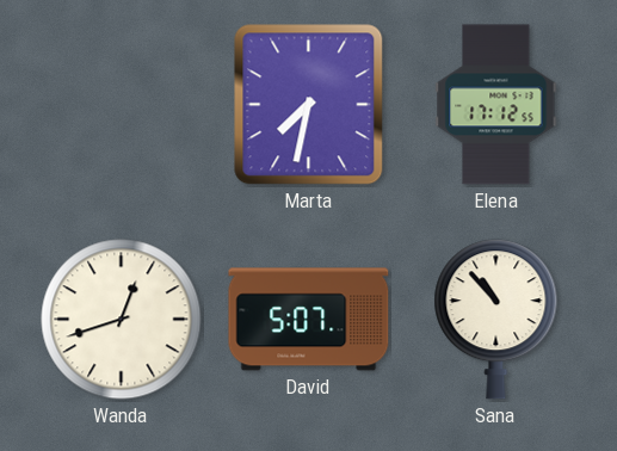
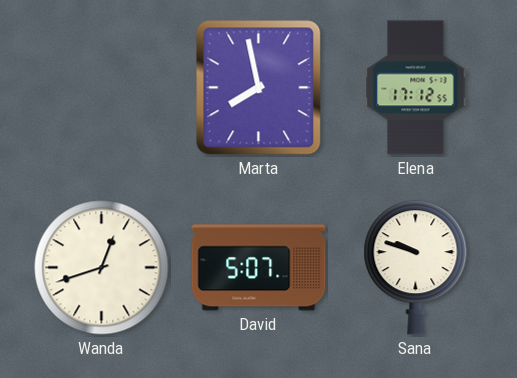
Marta: 7:32 -> 7:58 (259, 88)
Sana: 10:53 -> 9:48 (416, 268)
